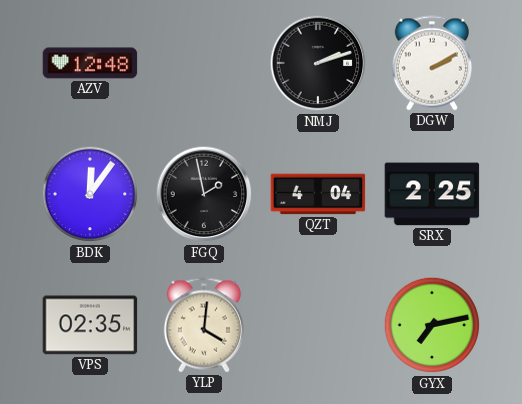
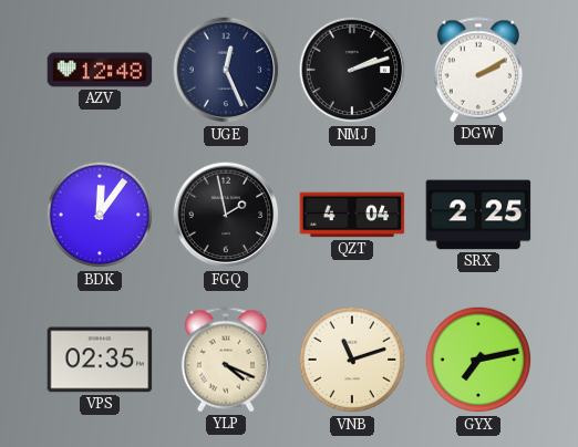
UGE: none -> 12:26 (226, 70)
YLP: 4:01 -> 4:19 (226, 360)
VNB: none -> 11:12 (352, 360)
